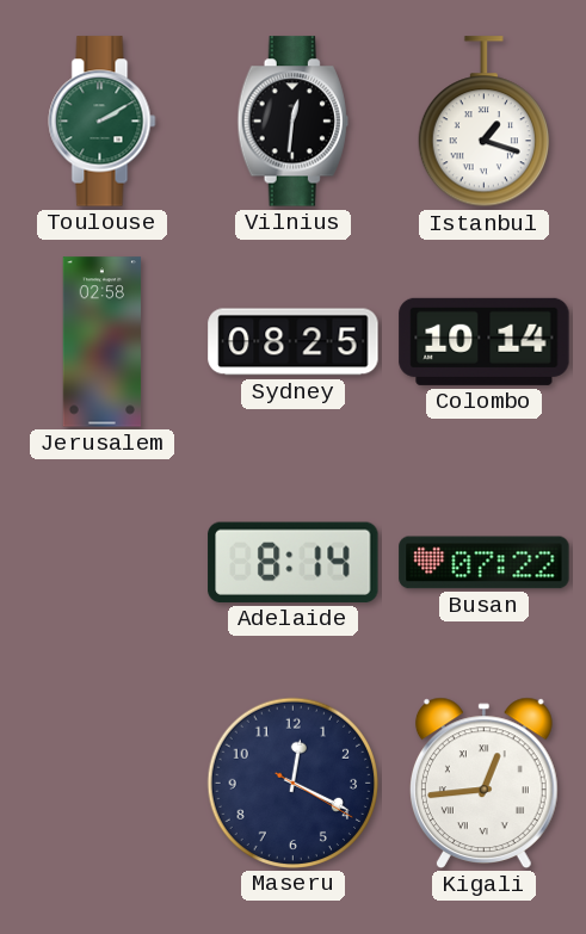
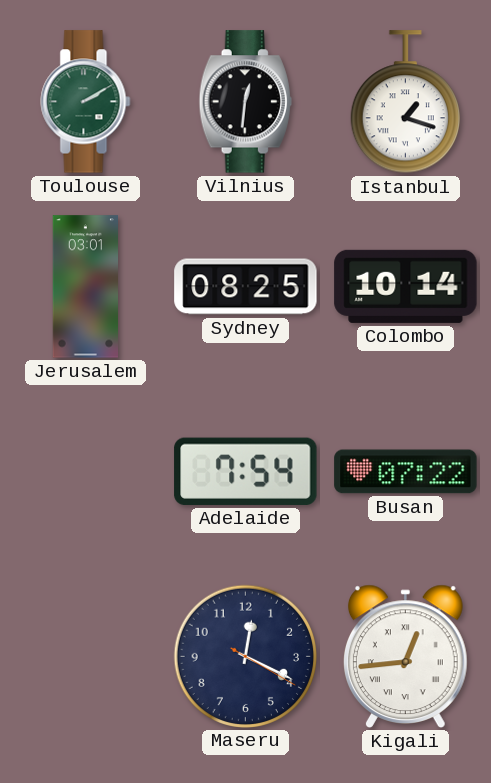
Jerusalem: 02:58 -> 03:01 (86, 287)
Adelaide: 8:14 -> 7:54 (246, 471)
